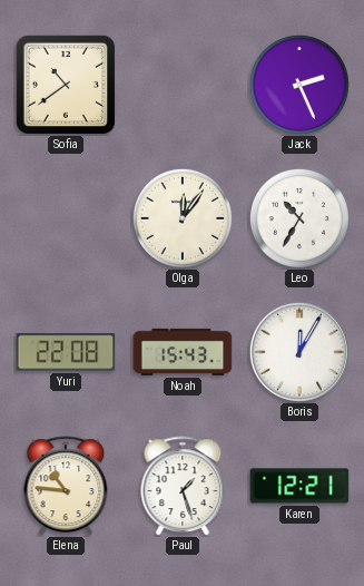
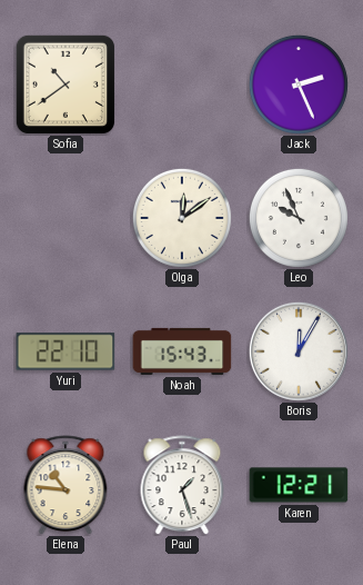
Olga: 12:06 -> 12:09 (182, 218)
Leo: 10:35 -> 9:56 (299, 218)
Yuri: 22:08 -> 22:10 (65, 351)
